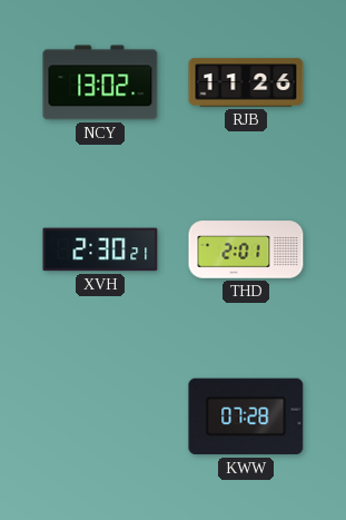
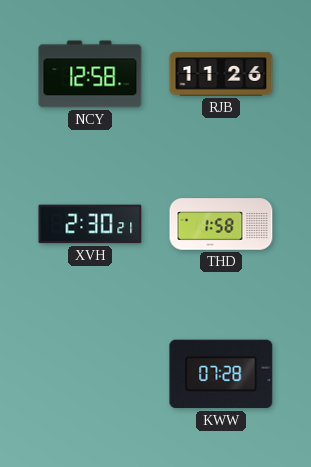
NCY: 13:02 -> 12:58 (90, 74)
THD: 2:01 -> 1:58 (221, 224)
